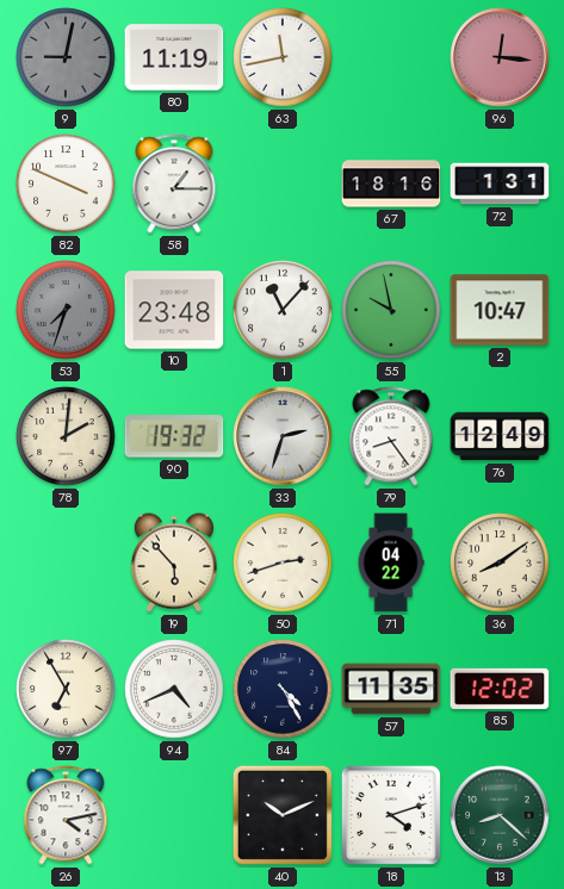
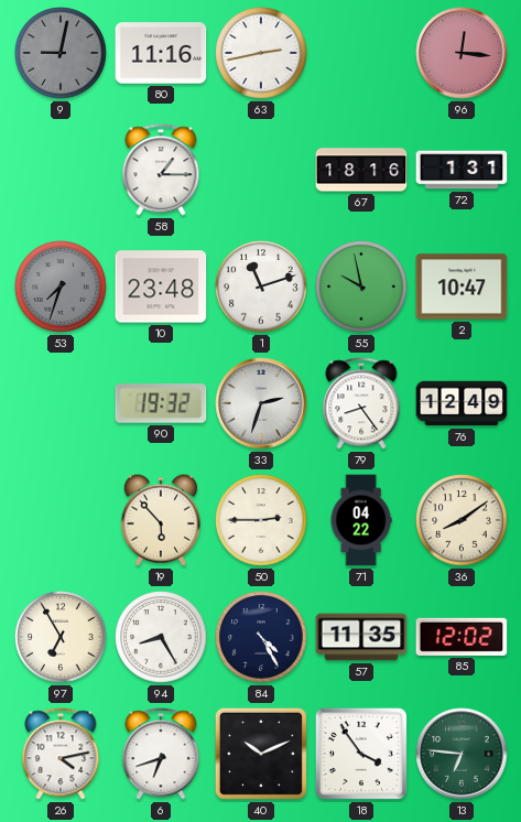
80: 11:19 -> 11:16 (161, 53)
63: 11:43 -> 2:43 (261, 53)
82: 3:49 -> none (66, 184)
1: 11:07 -> 11:12 (261, 286)
78: 2:01 -> none (66, 436)
50: 2:42 -> 2:45 (261, 520)
94: 4:41 -> 8:25 (161, 637)
6: none -> 6:42 (161, 754)
18: 4:12 -> 3:54 (361, 754)
13: 8:22 -> 6:46 (462, 754)
